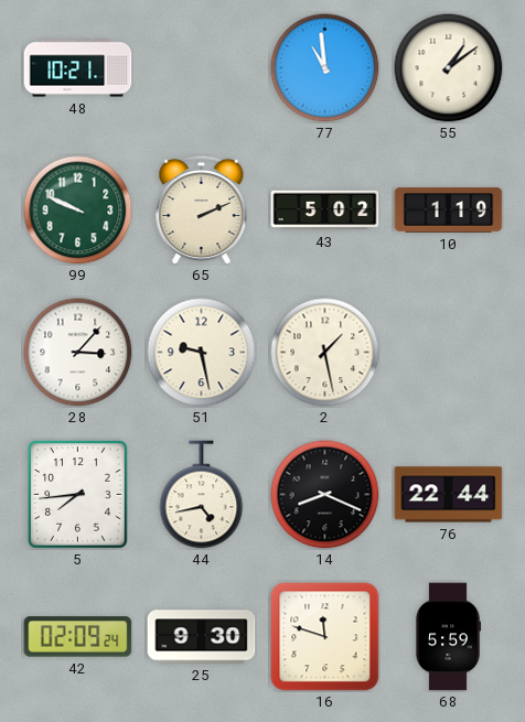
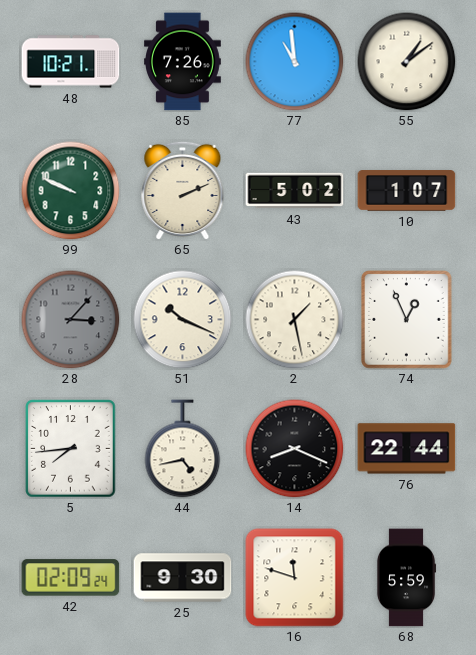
85: none -> 7:26 (183, 62)
10: 1:19 -> 1:07 (407, 191)
28 dial: white -> grey (71, 320)
51: 9:28 -> 10:19 (183, 320)
74: none -> 12:56 (407, 320)
